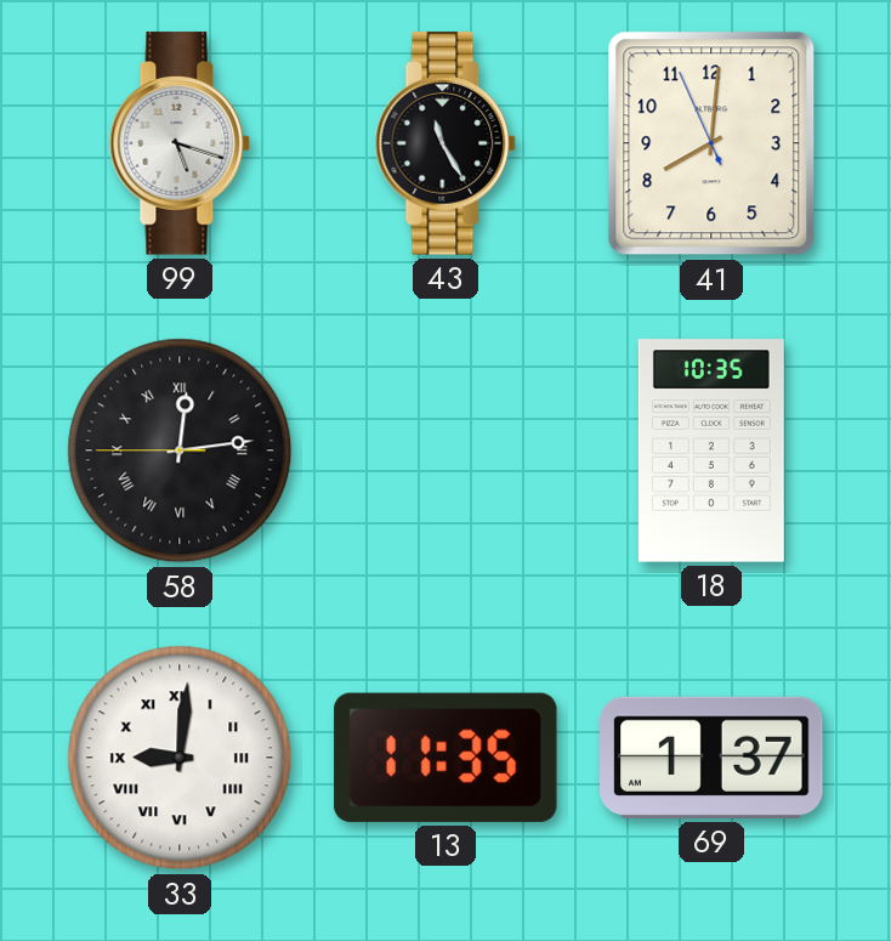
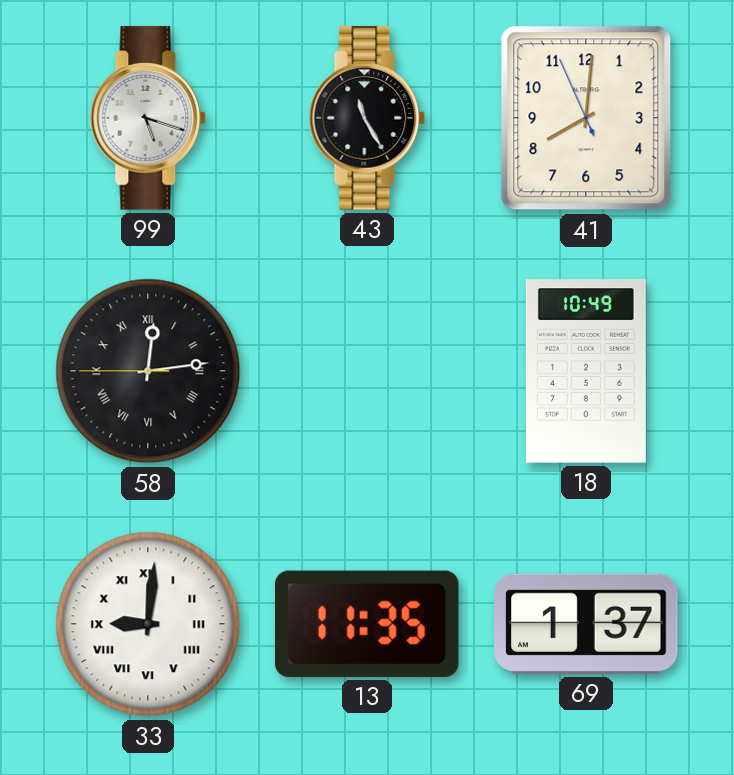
18: 10:35 -> 10:49 (586, 371)
